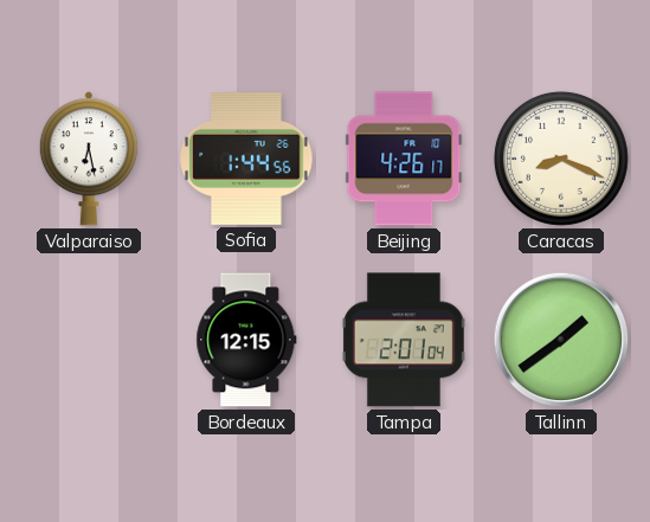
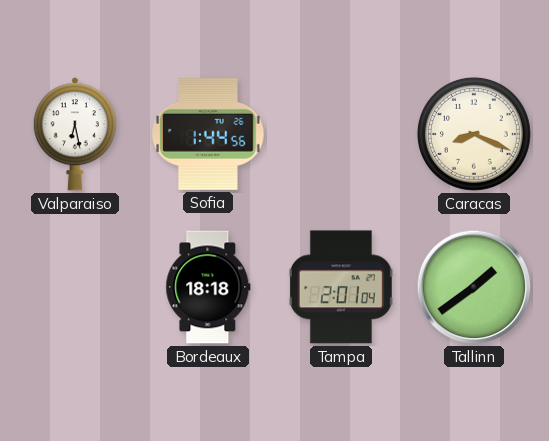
Beijing: 4:26 -> none (404, 159)
Bordeaux: 12:15 -> 18:18 (208, 287)
